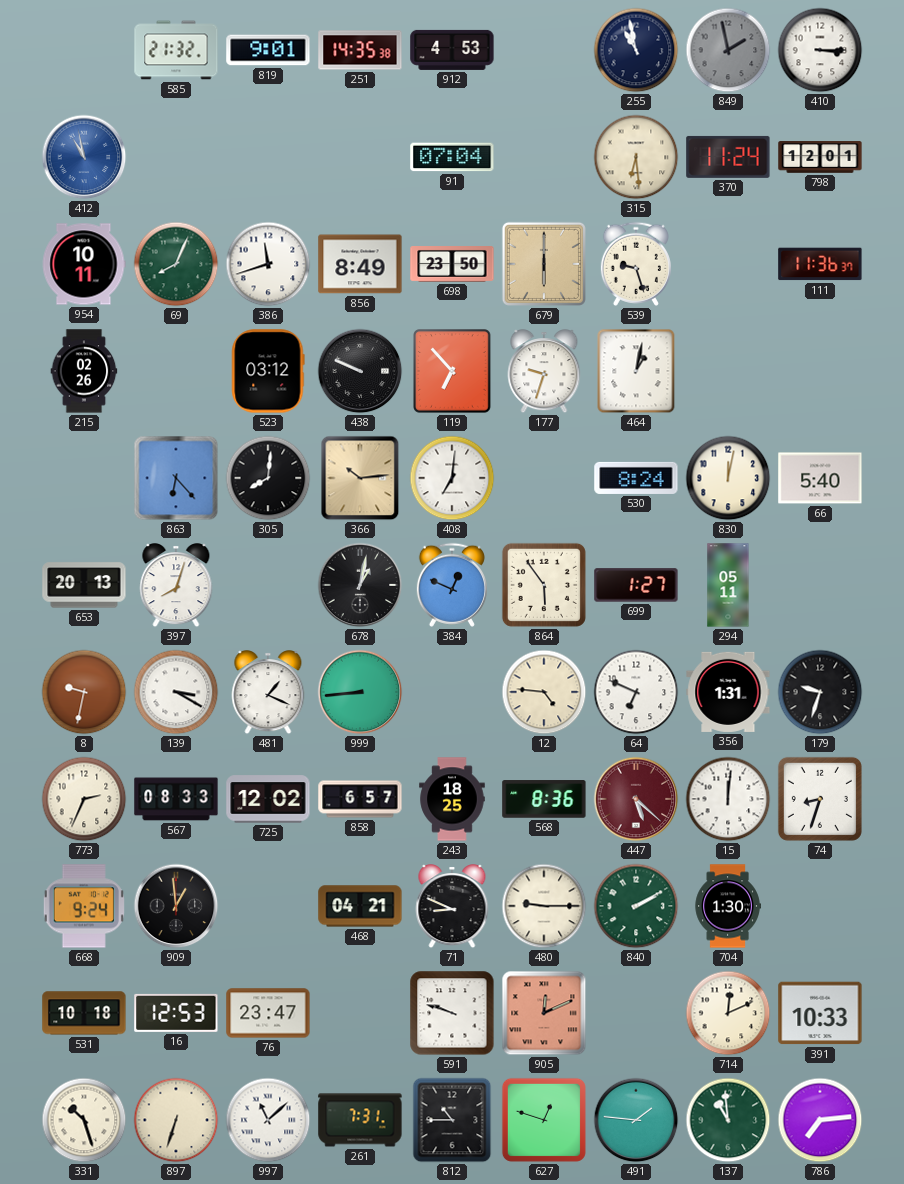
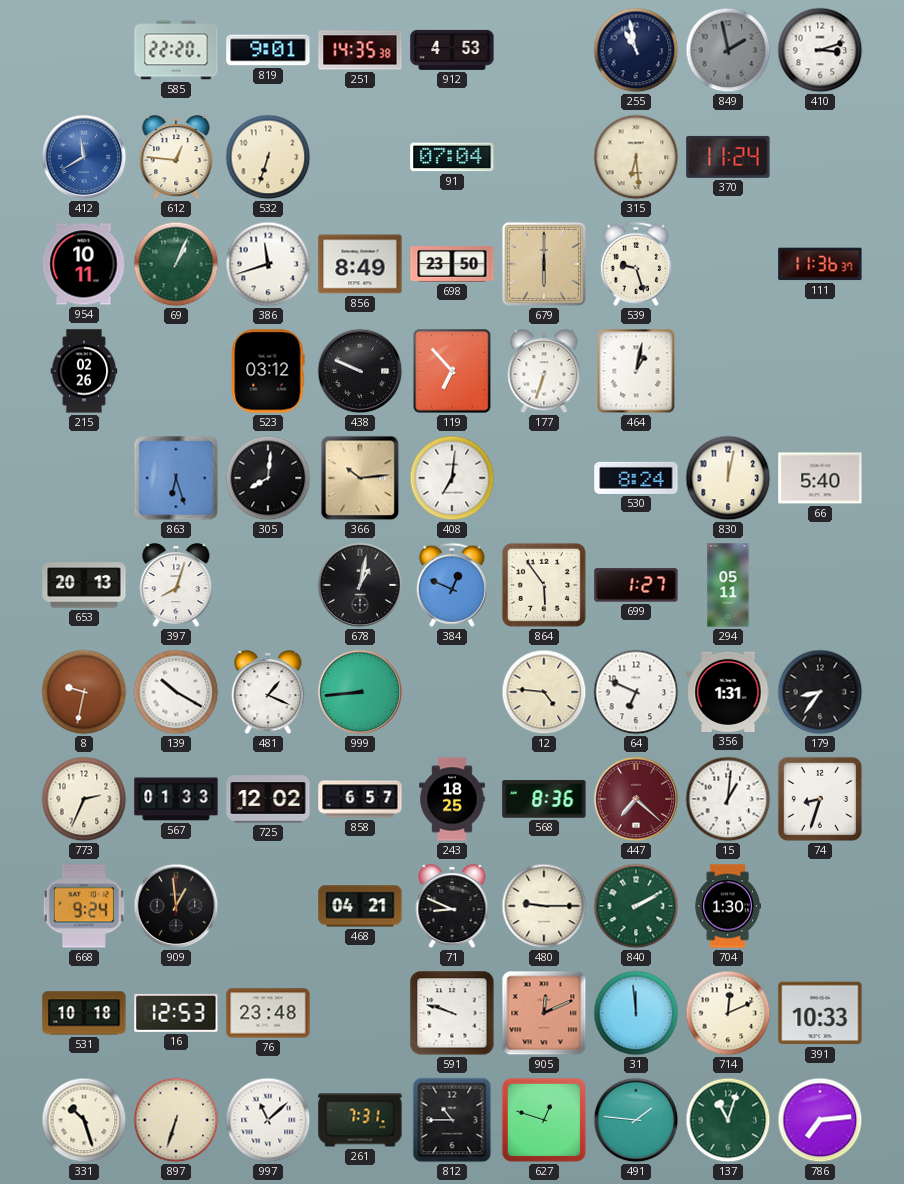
585: 21:32 -> 22:20 (176, 50)
410: 3:15 -> 3:12 (820, 50)
412: 10:58 -> 11:40 (84, 157)
612: none -> 12:46 (176, 158)
532: none -> 6:33 (268, 157)
798: 12:01 -> none (820, 157)
69: 8:04 -> 1:04 (176, 264)
177: 9:33 -> 6:33 (544, 372)
863: 6:23 -> 6:27 (176, 478)
139: 3:20 -> 10:20 (176, 692)
179: 9:33 -> 8:36 (820, 692)
567: 08:33 -> 01:33 (176, 799)
447: 5:22 -> 7:22 (636, 799)
15: 12:01 -> 1:01 (728, 799)
76: 23:47 -> 23:48 (268, 1013)
31: none -> 11:59 (636, 1013)
137: 10:59 -> 11:03 (728, 1120)
